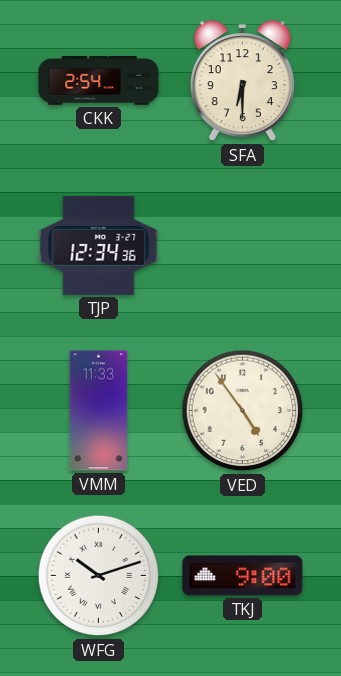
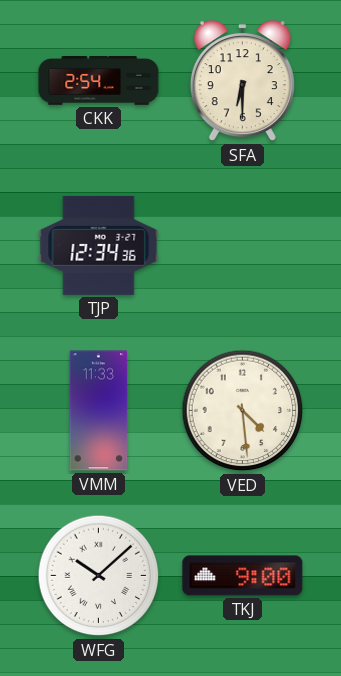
VED: 4:54 -> 4:29 (243, 411)
WFG: 10:12 -> 10:08 (99, 576)
